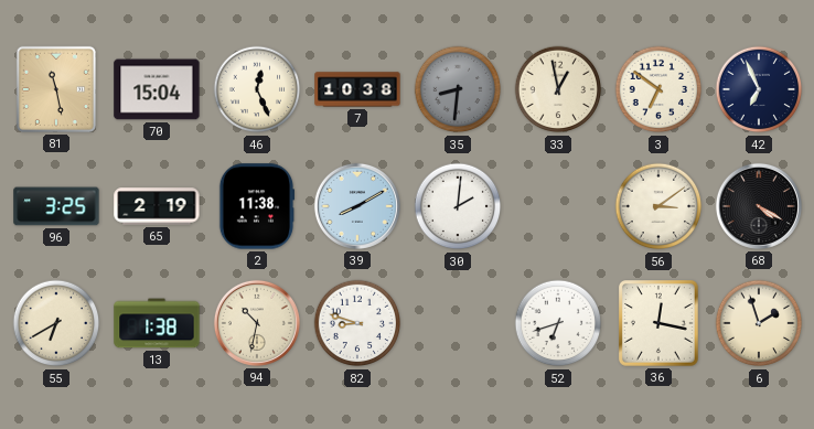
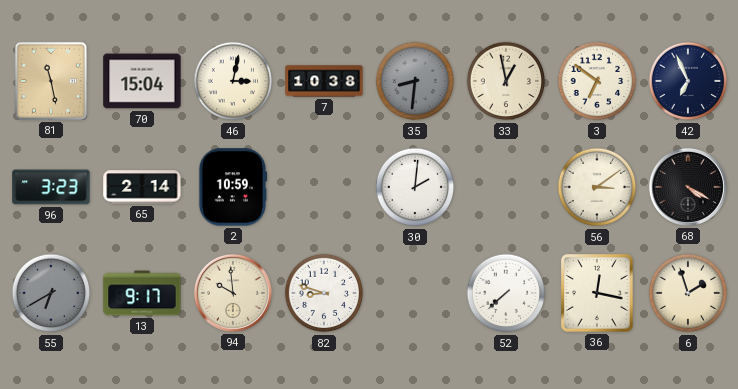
46: 12:26 -> 3:02 (233, 81)
96: 3:25 -> 3:23 (51, 187)
65: 2:19 -> 2:14 (142, 187)
2: 11:38 -> 10:59 (233, 187)
39: 8:10 -> none (357, 206)
55 dial: cream -> grey (51, 293)
13: 1:38 -> 9:17 (142, 293)
94: 10:32 -> 9:59 (233, 293)
52: 6:42 -> 7:38 (506, 293)
